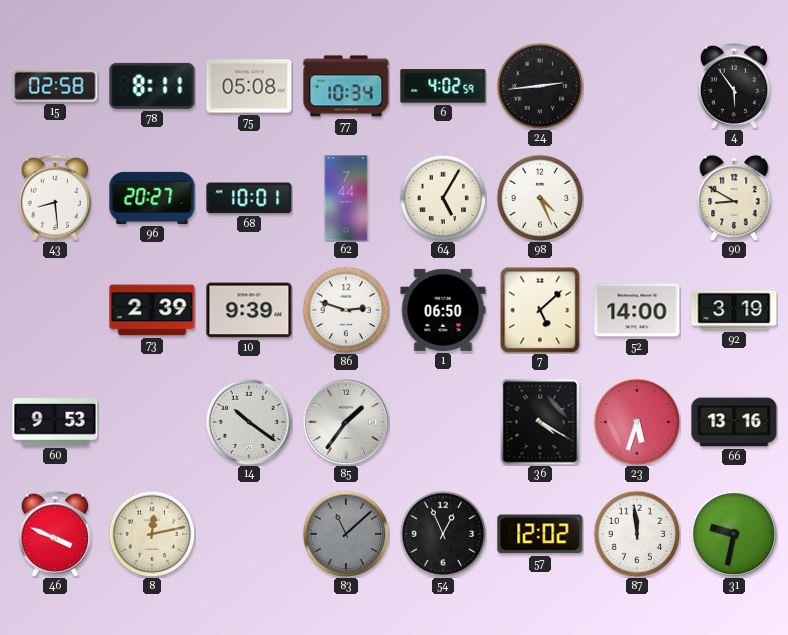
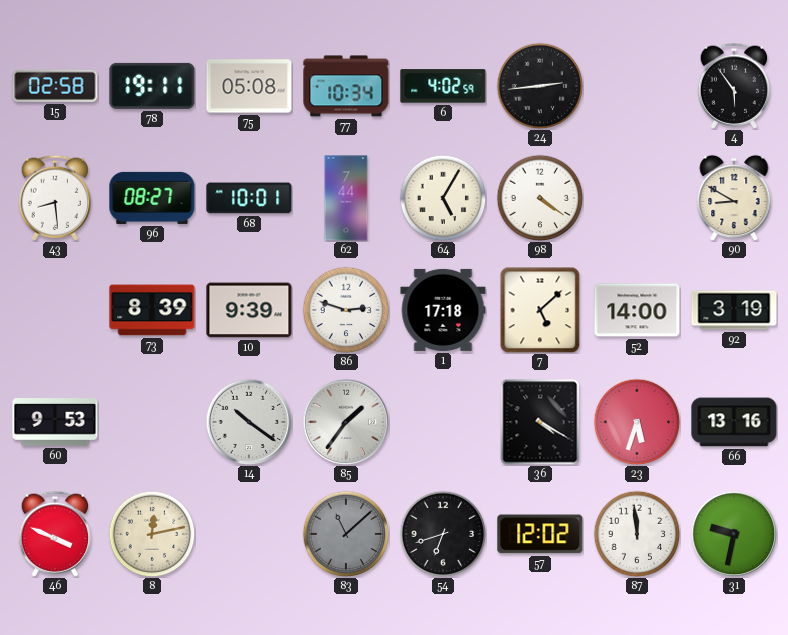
78: 8:11 -> 19:11 (152, 86)
96: 20:27 -> 08:27 (152, 198)
98: 4:26 -> 4:21 (540, 198)
73: 2:39 -> 8:39 (152, 310)
1: 06:50 -> 17:18 (443, 310)
54: 12:56 -> 6:42 (443, 534)
